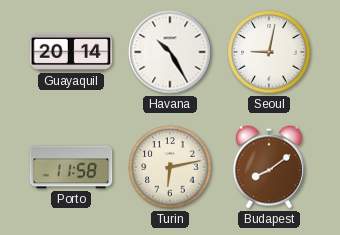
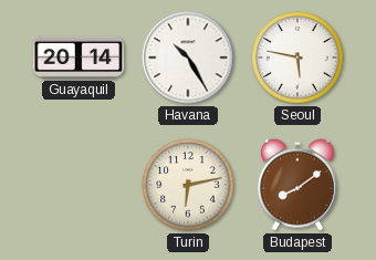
Seoul: 9:02 -> 5:47 (297, 58)
Porto: 11:58 -> none (71, 167)
